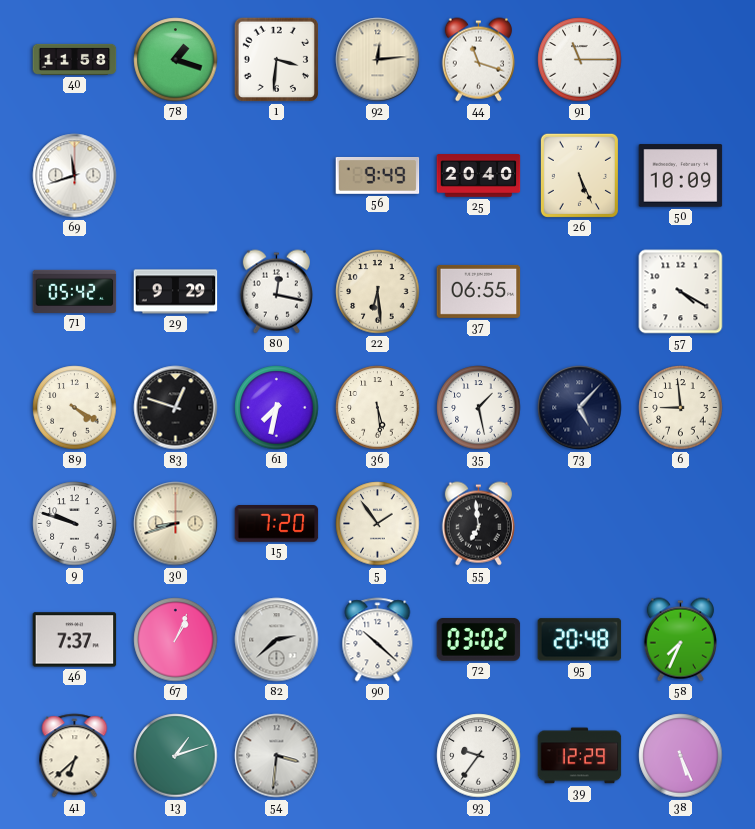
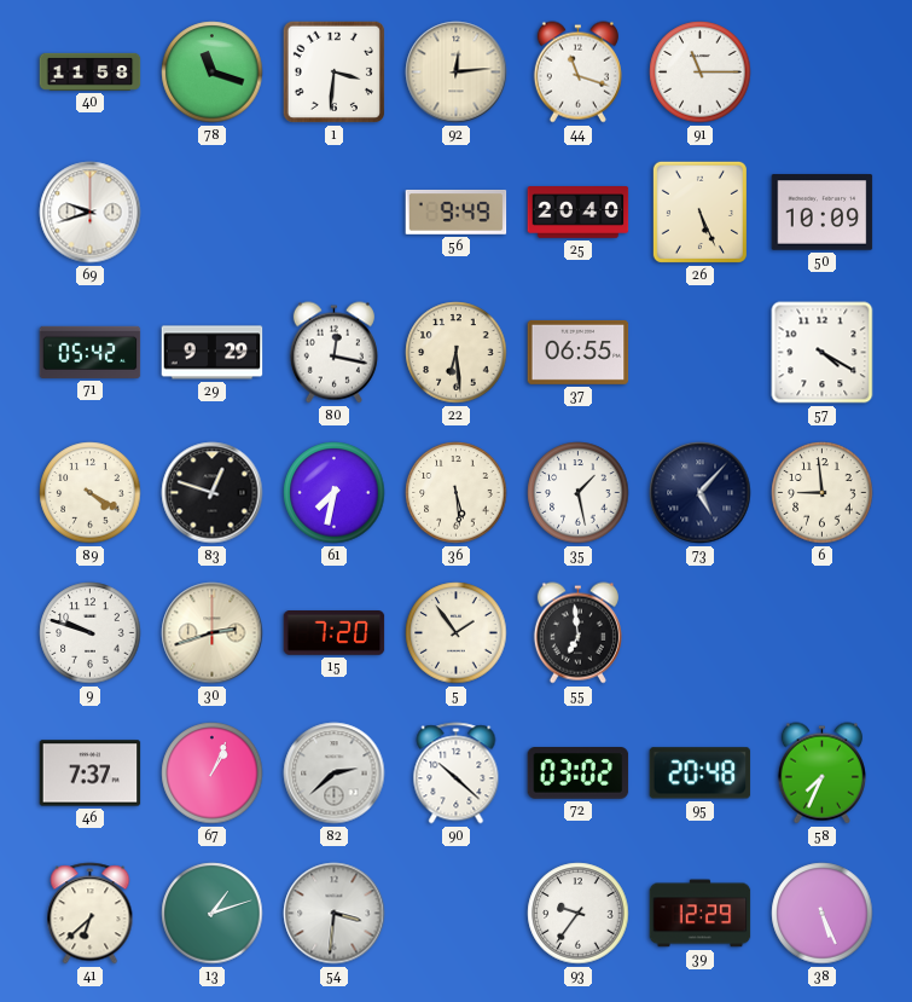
78: 1:18 -> 11:18 (213, 73)
69: 11:42 -> 9:42 (91, 213)
30: 8:42 -> 2:42 (213, 633)
